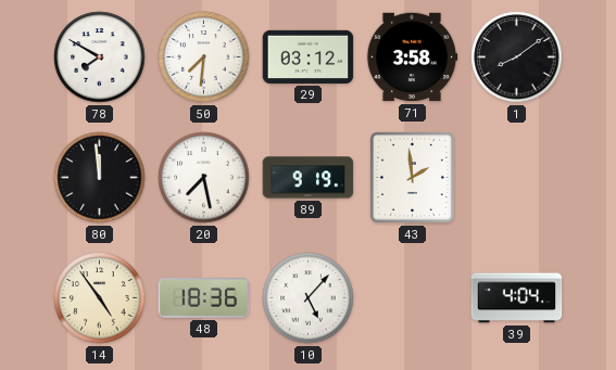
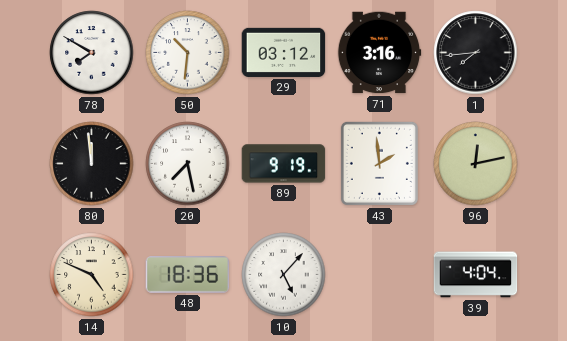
50: 7:31 -> 10:31 (188, 53)
71: 3:58 -> 3:16 (379, 53)
1: 8:09 -> 7:44 (476, 53)
96: none -> 12:13 (476, 164)
14: 4:54 -> 4:49 (92, 275)
